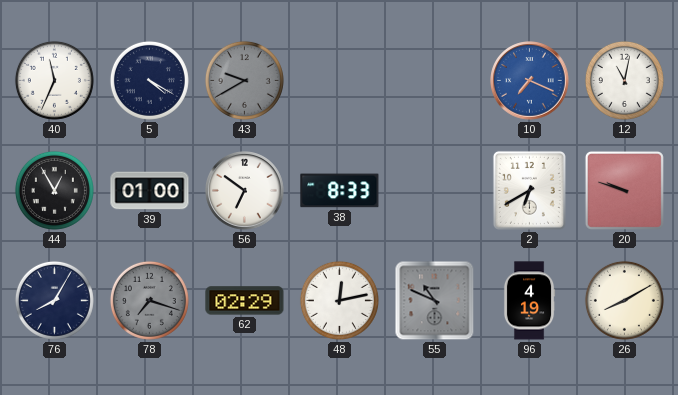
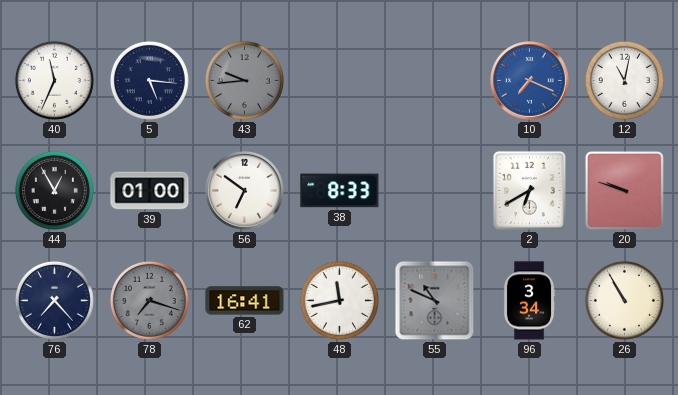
5: 4:20 -> 5:16 (149, 80)
43: 9:40 -> 9:44 (244, 80)
76: 8:05 -> 7:23 (54, 300)
62: 02:29 -> 16:41 (245, 301)
48: 12:13 -> 11:43 (339, 300)
96: 4:19 -> 3:34 (529, 301)
26: 8:10 -> 10:55 (624, 300)
